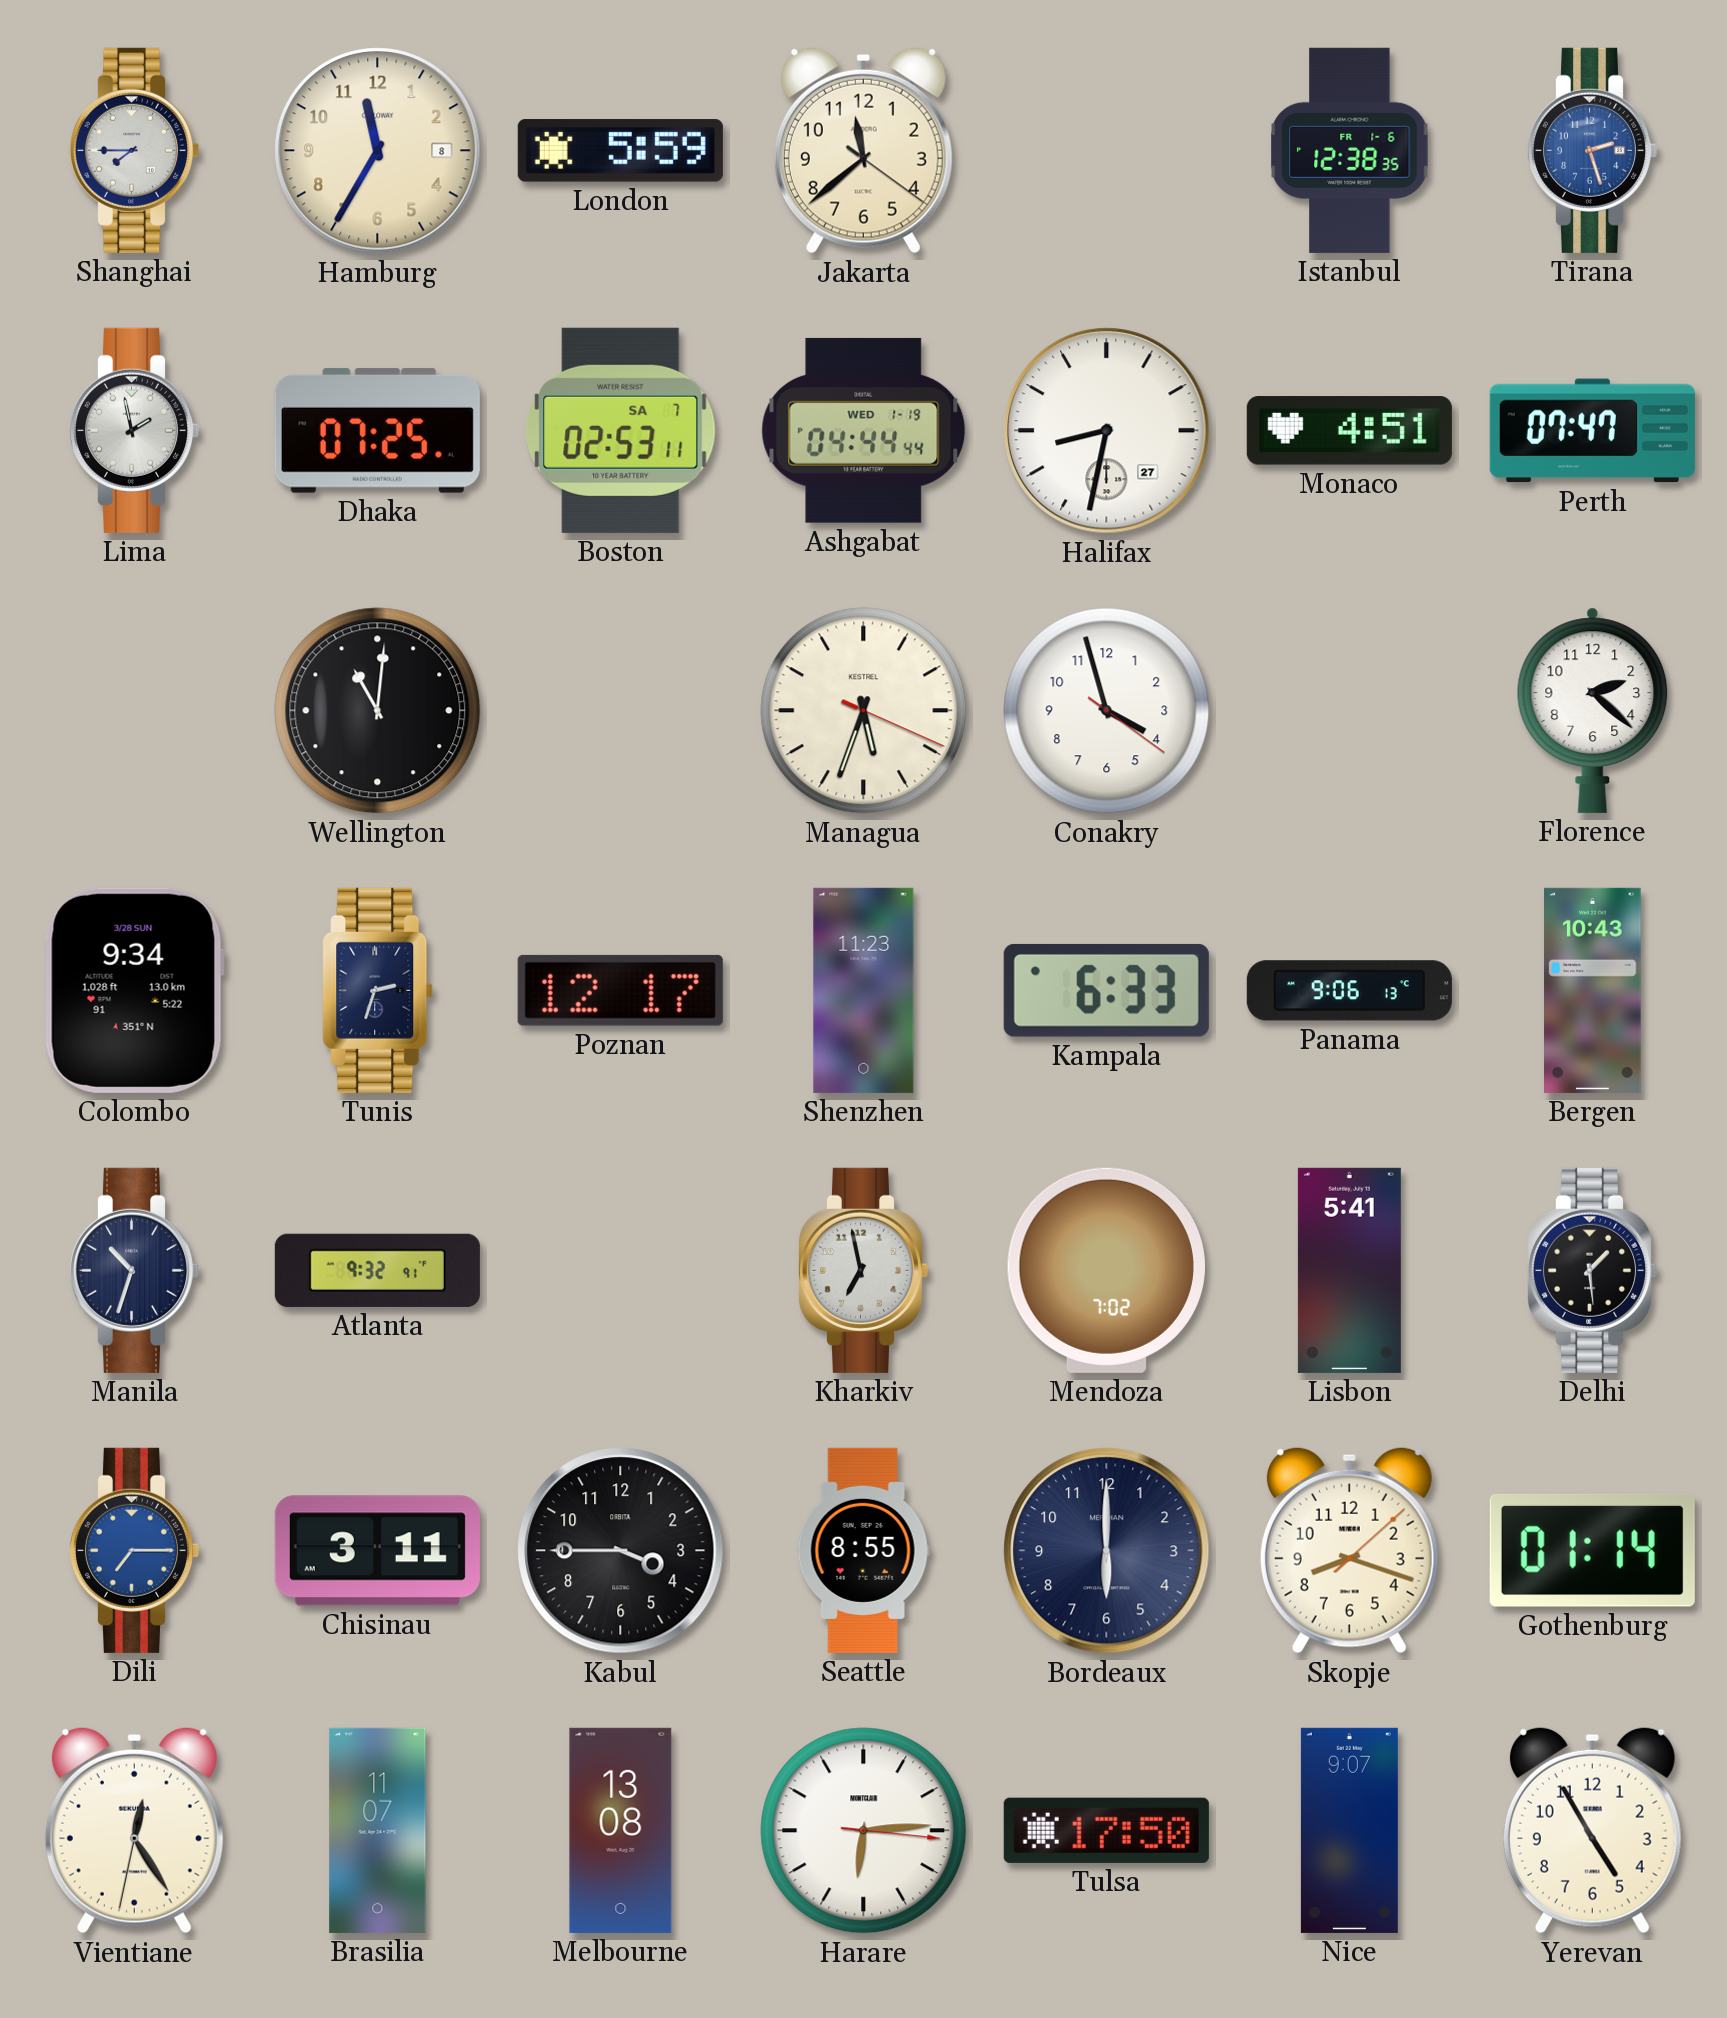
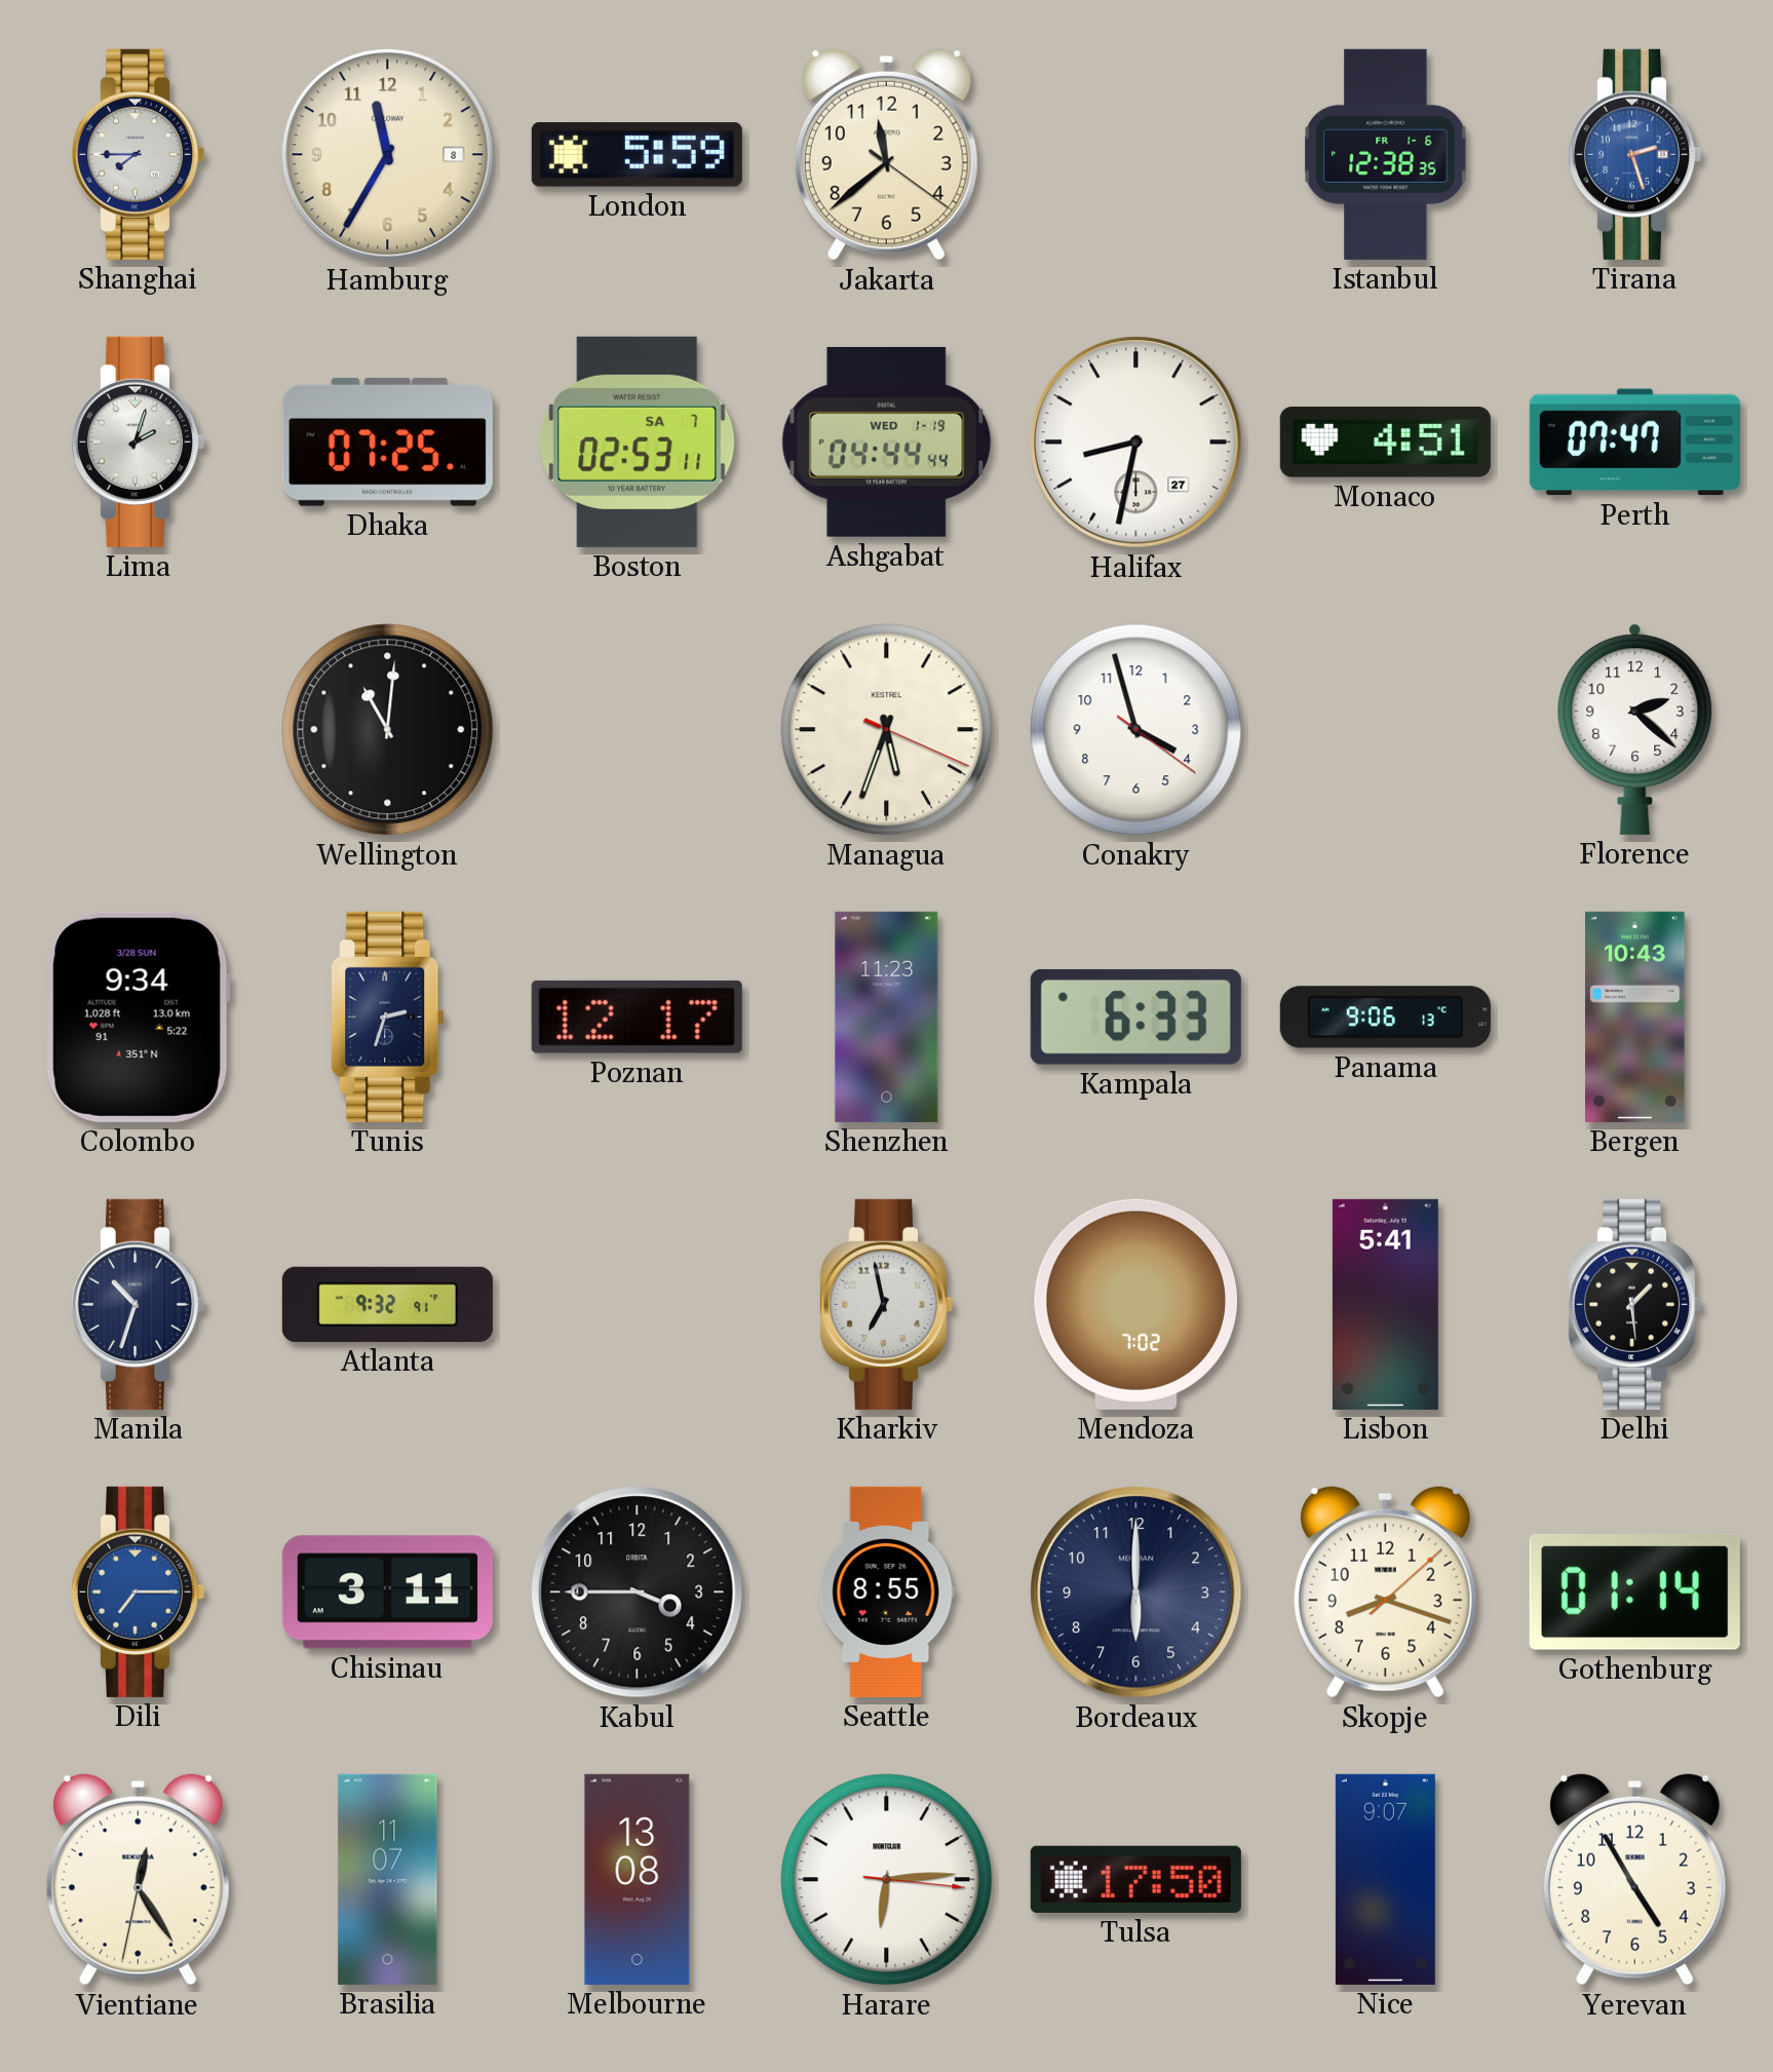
Lima: 1:58 -> 2:03 (138, 442)
